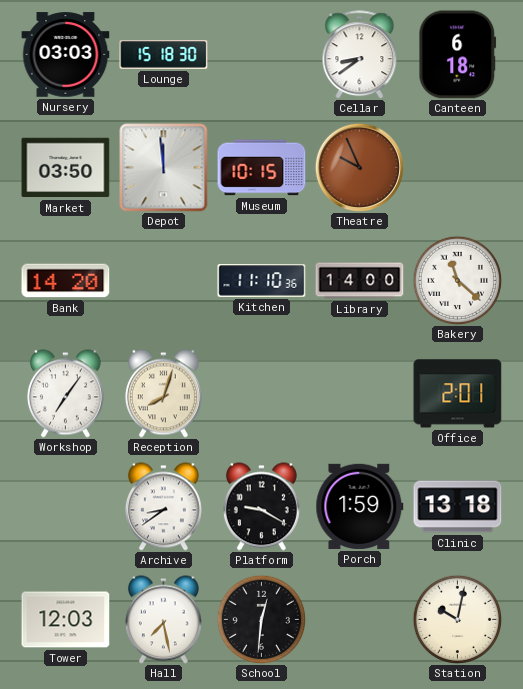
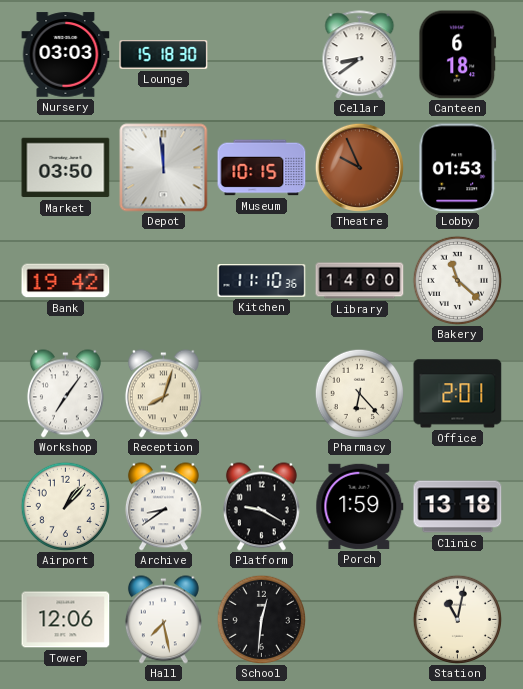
Lobby: none -> 01:53 (458, 168)
Bank: 14:20 -> 19:42 (66, 281)
Pharmacy: none -> 6:23 (359, 393)
Airport: none -> 1:07 (65, 506)
Tower: 12:03 -> 12:06 (66, 620)
Station: 10:02 -> 11:02 (457, 619)
